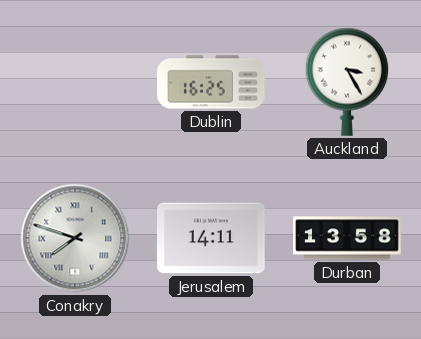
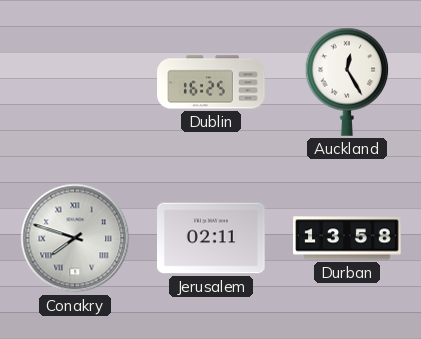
Auckland: 3:25 -> 12:25 (347, 82)
Jerusalem: 14:11 -> 02:11 (212, 238)
